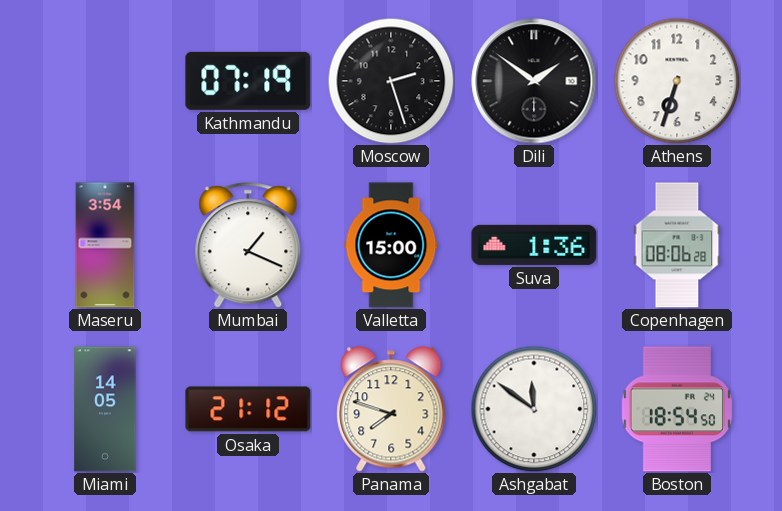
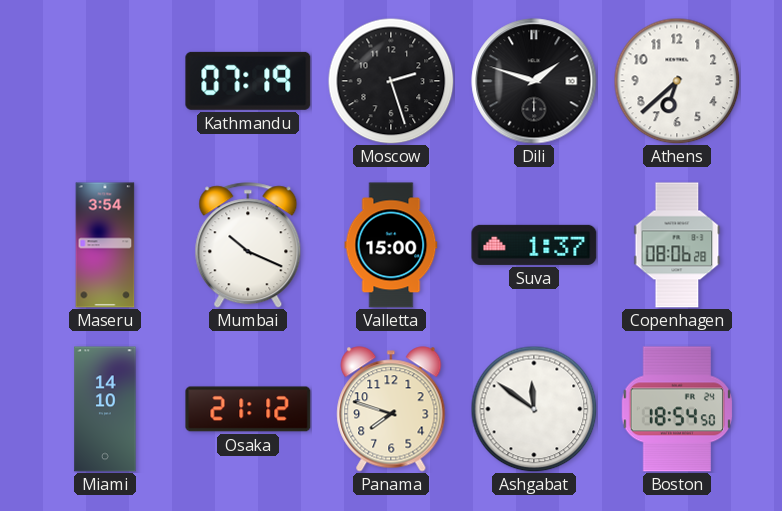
Dili: 1:51 -> 1:48 (534, 81)
Athens: 6:33 -> 6:38 (677, 81)
Mumbai: 1:19 -> 10:19 (248, 245)
Suva: 1:36 -> 1:37 (534, 245)
Miami: 14:05 -> 14:10 (105, 409)
